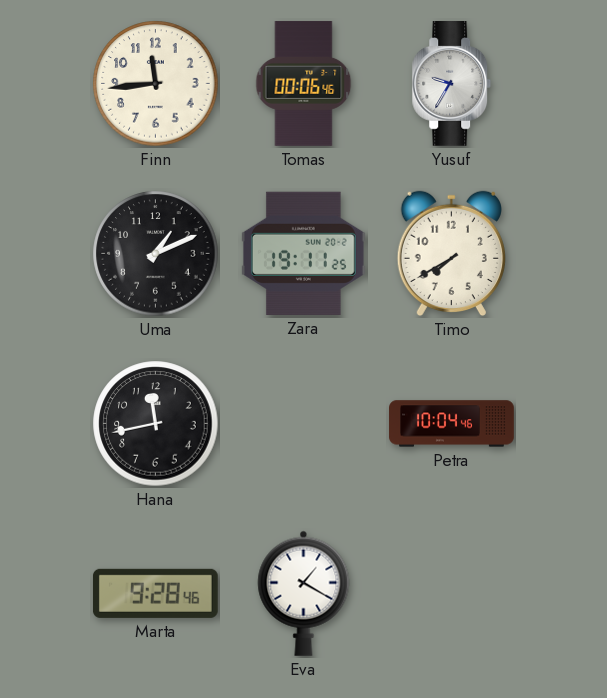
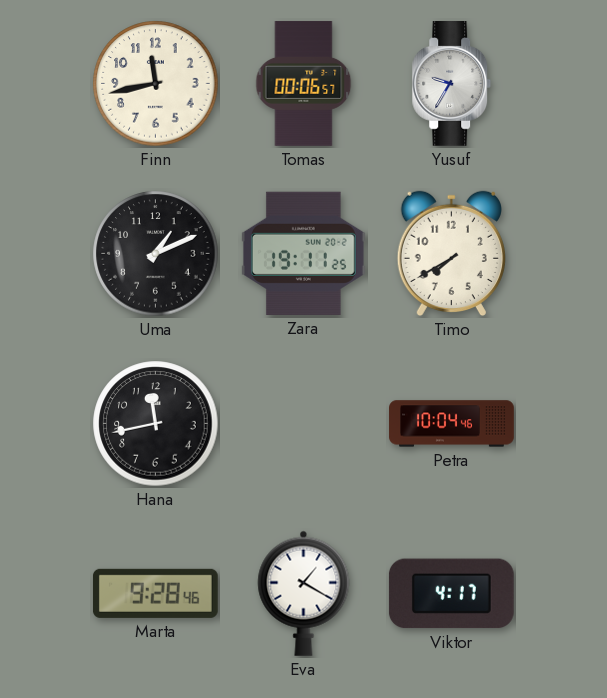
Finn: 11:44 -> 11:43 (156, 84)
Tomas: 00:06:46 -> 00:06:57 (304, 84)
Viktor: none -> 4:17 (451, 594)
